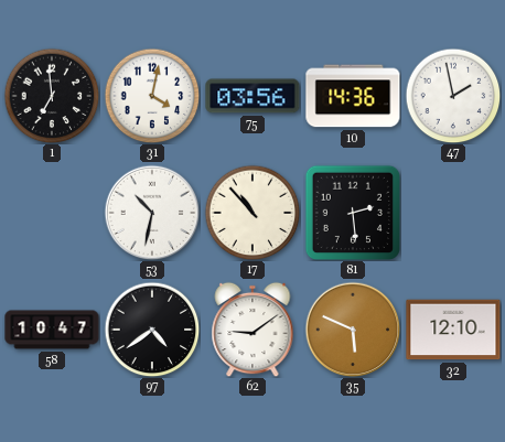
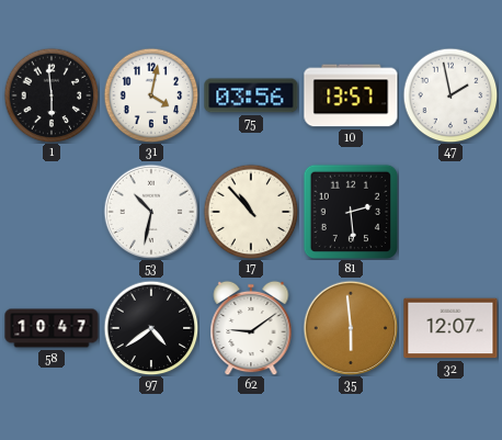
1: 6:59 -> 5:59 (52, 95)
10: 14:36 -> 13:57 (351, 95)
35: 5:49 -> 5:59 (351, 328)
32: 12:10 -> 12:07 (450, 328)
